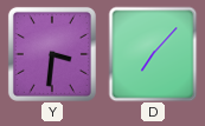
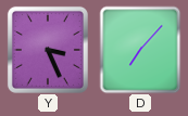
Y: 3:31 -> 3:26 (48, 50)
